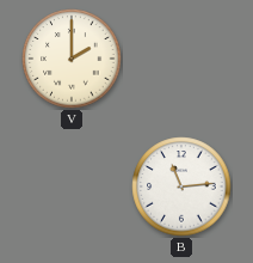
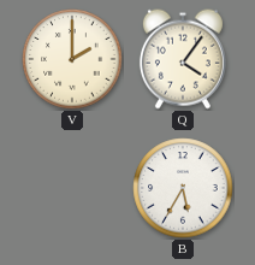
Q: none -> 4:06 (183, 59)
B: 11:14 -> 5:35 (183, 188)
